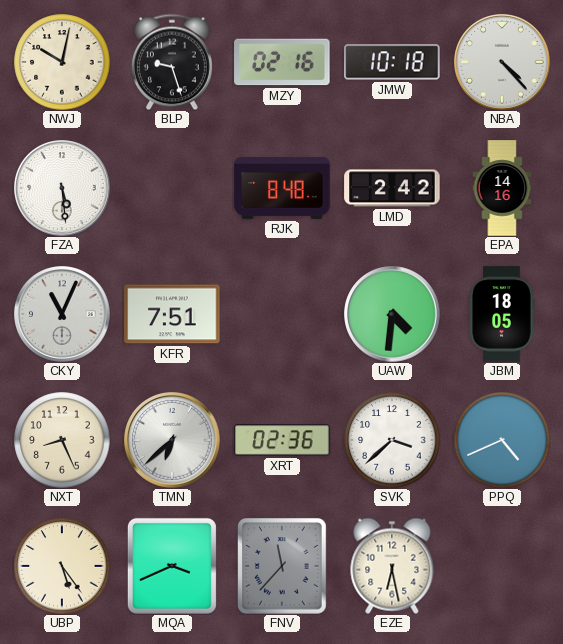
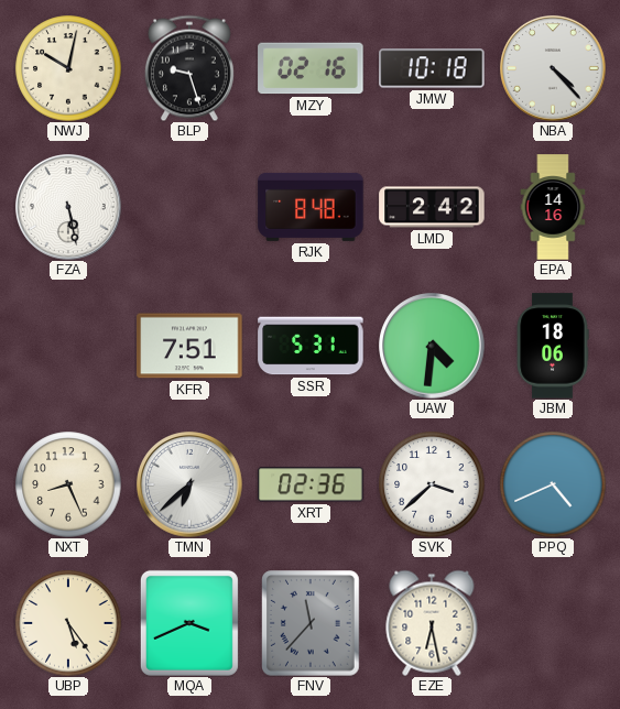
FZA: 5:29 -> 5:28 (68, 207)
CKY: 11:04 -> none (62, 314)
SSR: none -> 5:31 (311, 346)
JBM: 18:05 -> 18:06 (553, 346)
